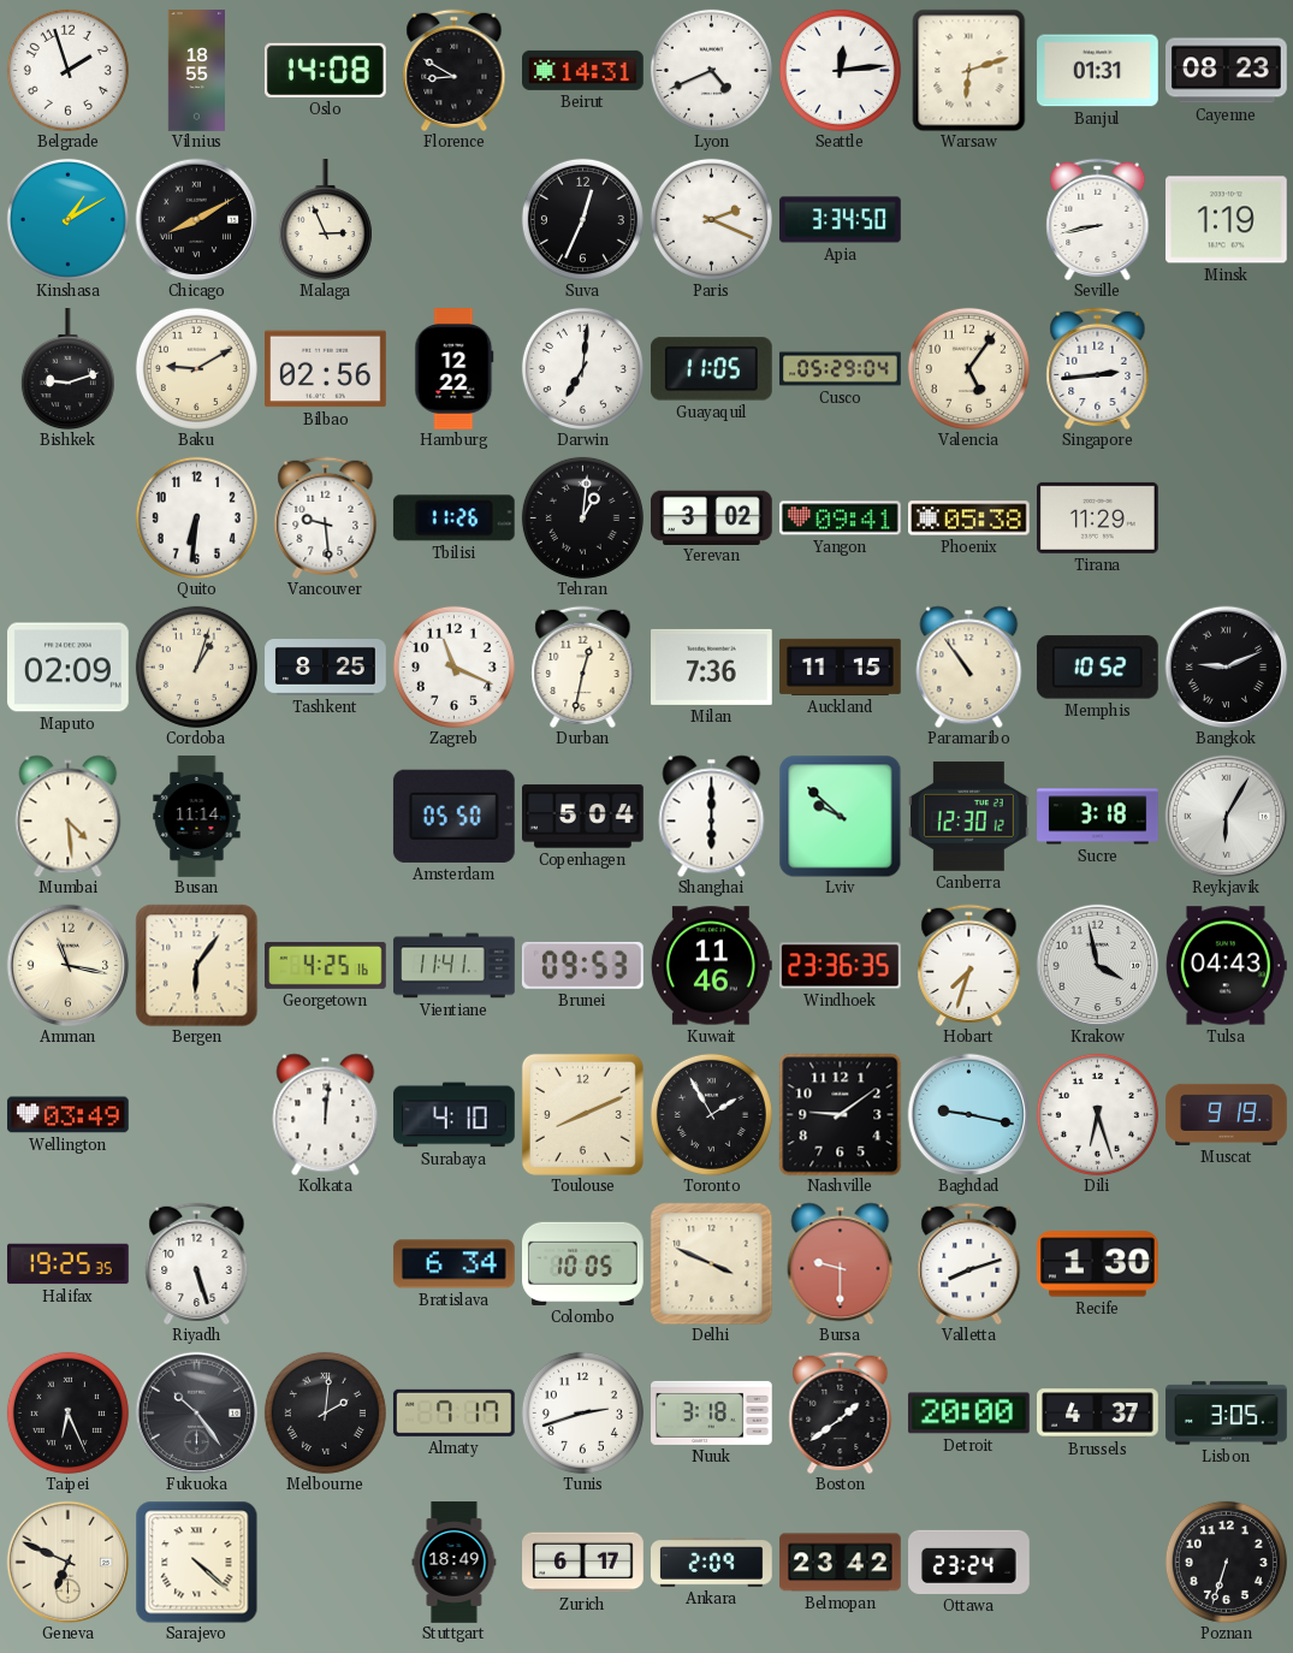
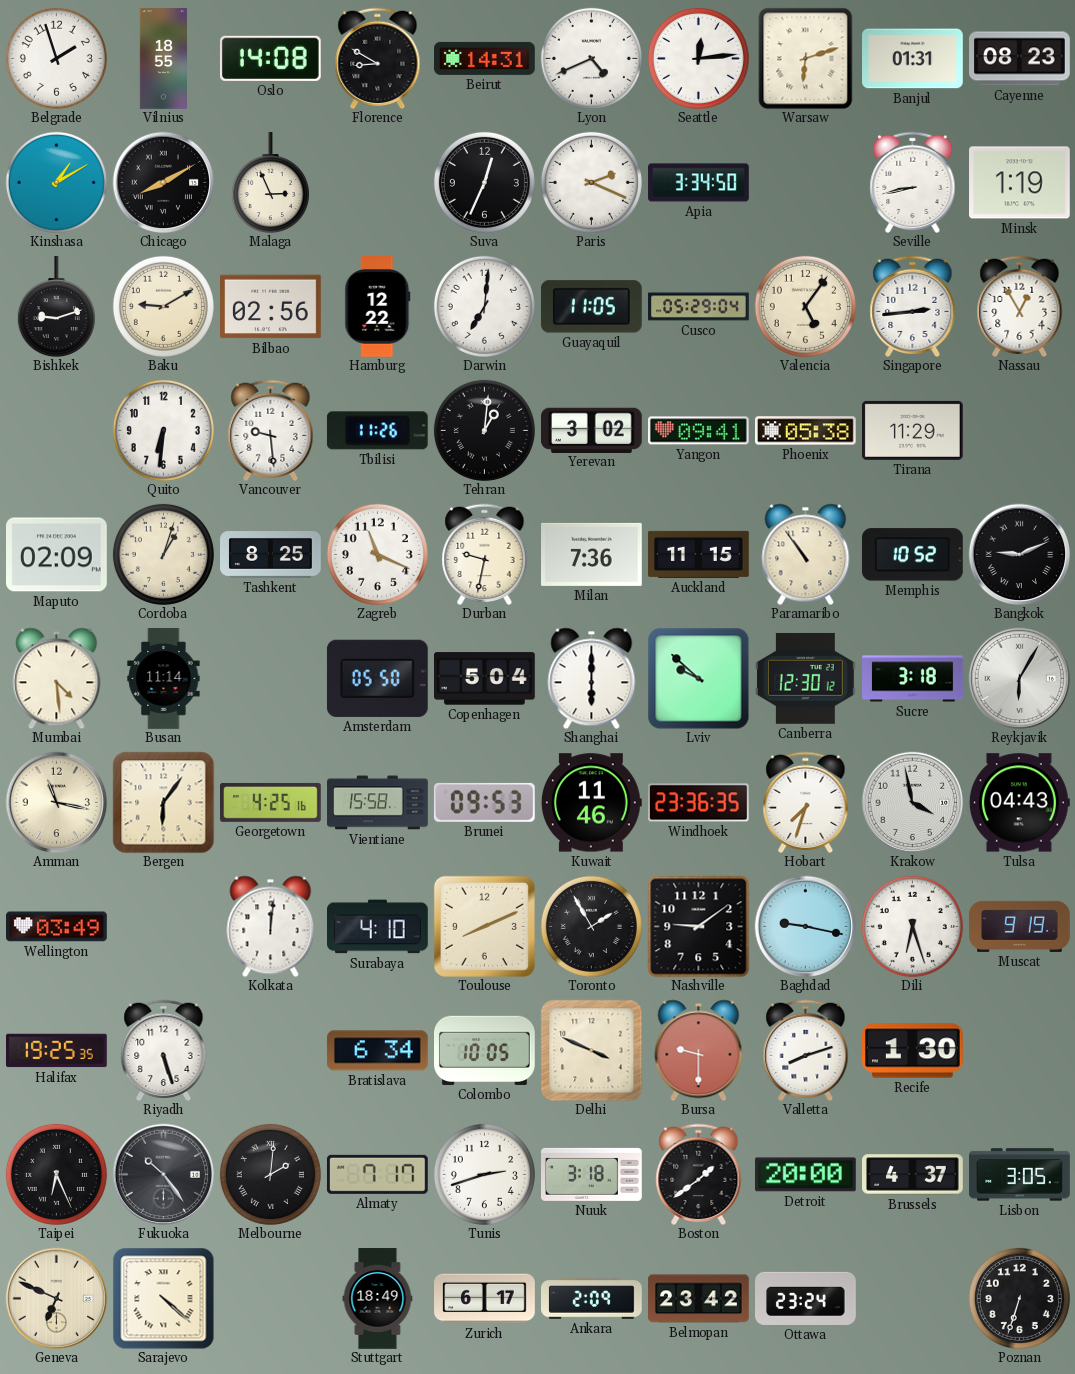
Nassau: none -> 12:55 (1020, 306)
Durban: 12:32 -> 9:32 (485, 554)
Vientiane: 11:41 -> 15:58 (378, 803)
